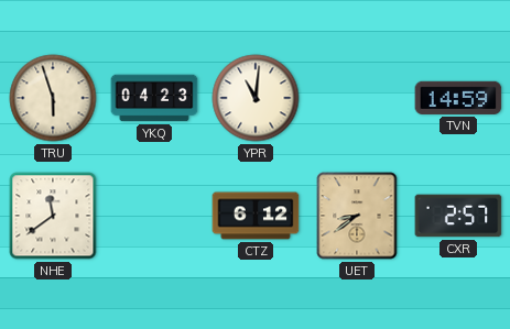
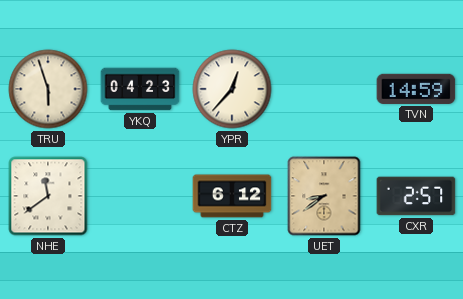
YPR: 11:01 -> 12:37 (232, 89)
